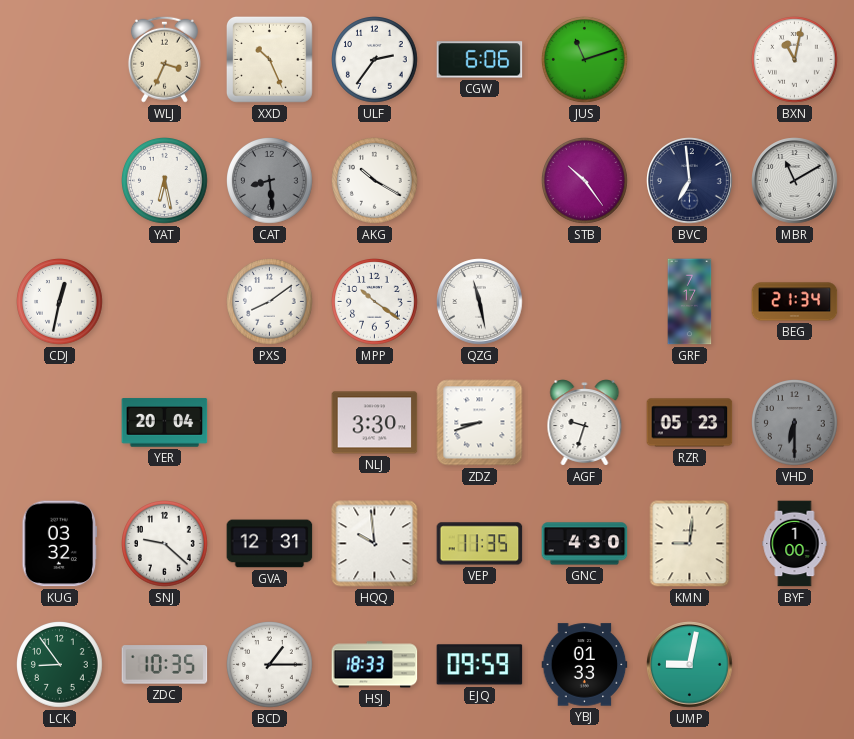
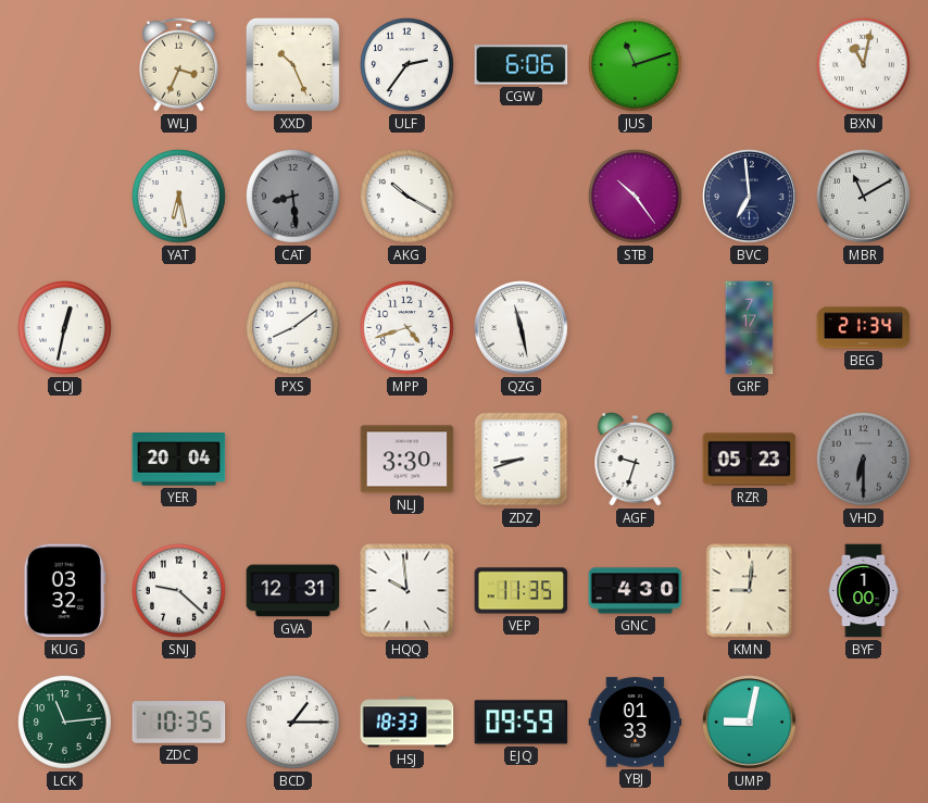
MPP: 10:21 -> 4:42 (407, 328)
LCK: 8:54 -> 11:14 (65, 723)
